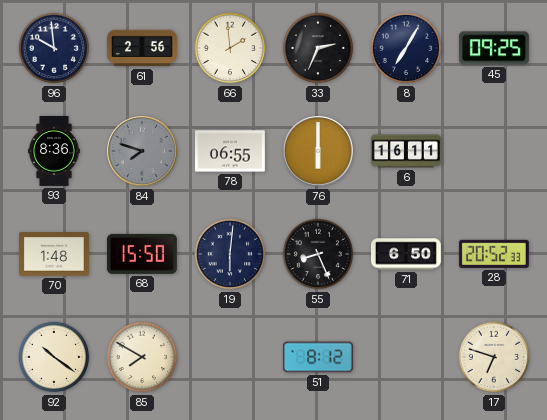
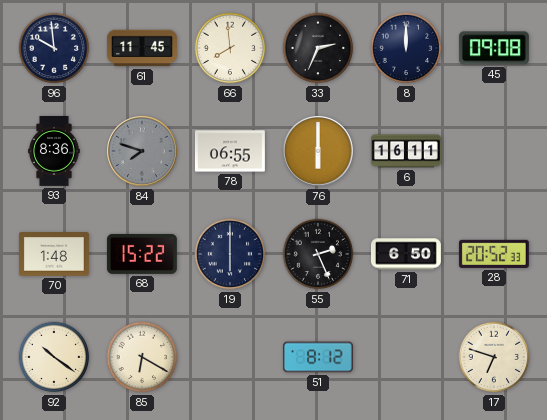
61: 2:56 -> 11:45 (142, 48)
66: 1:59 -> 7:59 (230, 48)
8: 7:05 -> 12:00 (406, 48)
45: 09:25 -> 09:08 (494, 48)
68: 15:50 -> 15:22 (142, 254)
19: 6:01 -> 6:00 (230, 254)
55: 8:26 -> 2:26 (318, 254)
85: 7:50 -> 6:20 (142, 357)
